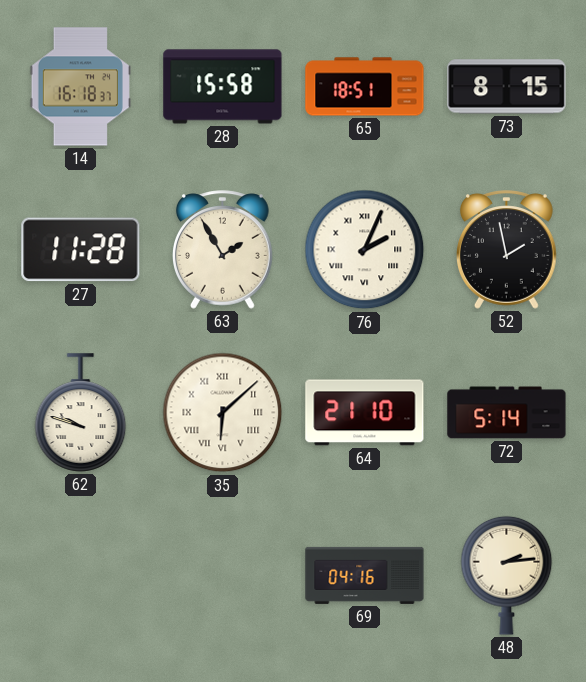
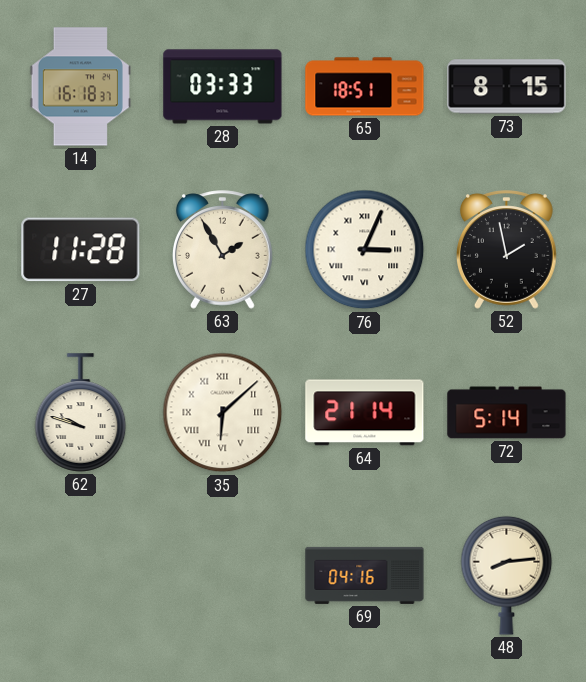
28: 15:58 -> 03:33 (223, 87)
76: 2:04 -> 3:04 (365, 250)
64: 21:10 -> 21:14 (365, 413)
48: 2:14 -> 8:14 (507, 575)
